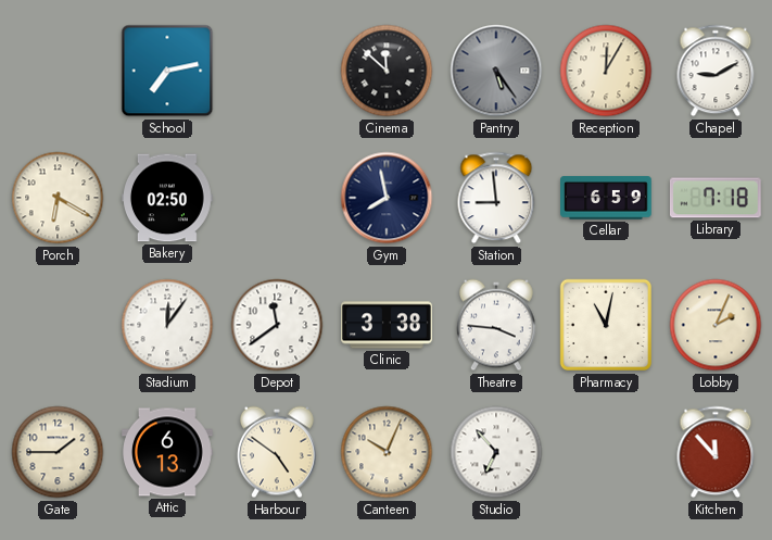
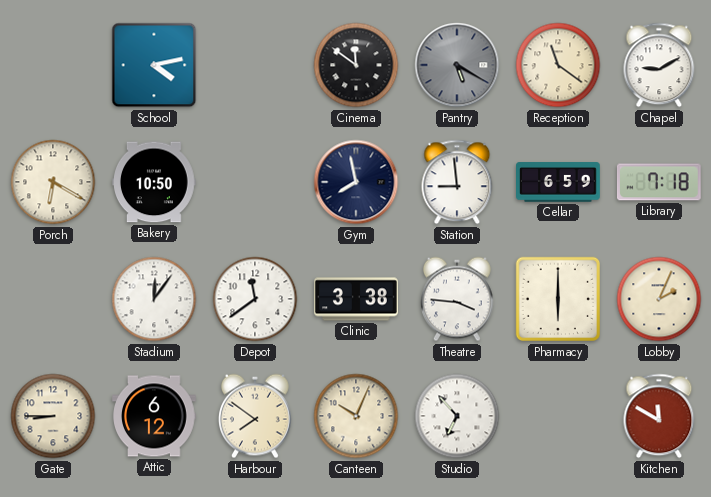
School: 7:13 -> 4:13 (154, 65)
Cinema: 11:52 -> 11:51 (356, 65)
Pantry: 5:24 -> 5:20 (457, 65)
Reception: 12:05 -> 11:21 (558, 65)
Bakery: 02:50 -> 10:50 (155, 182)
Pharmacy: 11:02 -> 6:00 (557, 299)
Gate: 1:45 -> 8:45 (53, 416)
Attic: 6:13 -> 6:12 (155, 416)
Harbour: 4:51 -> 7:51 (255, 416)
Kitchen: 11:53 -> 11:50 (659, 416)
